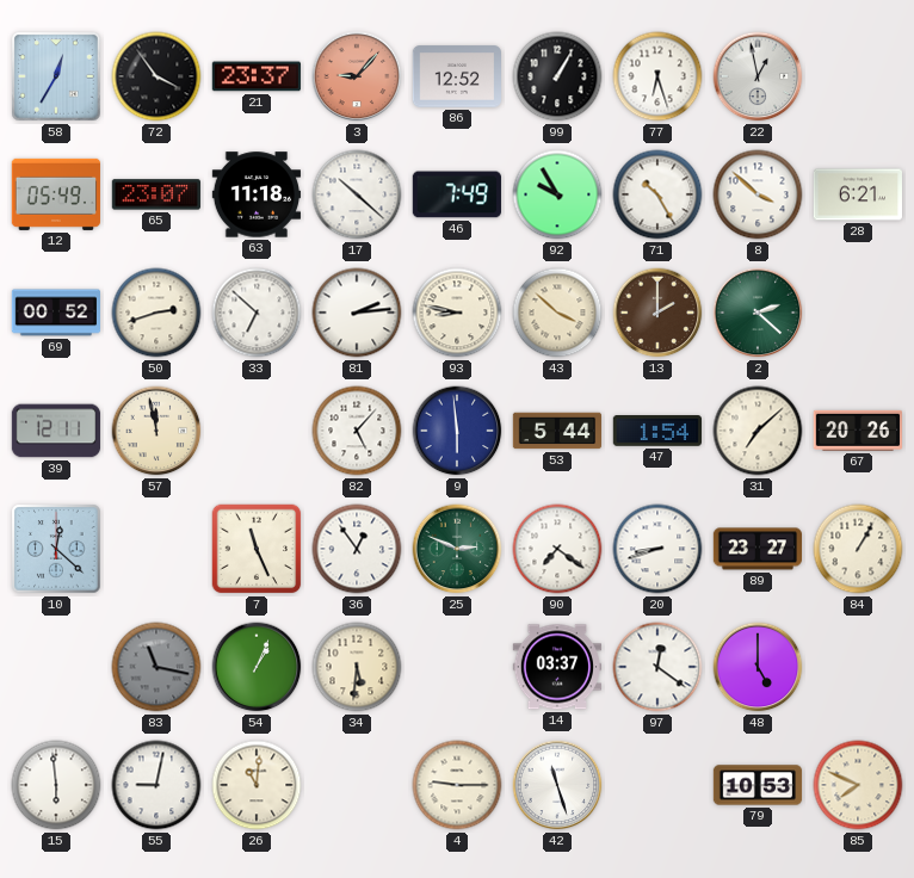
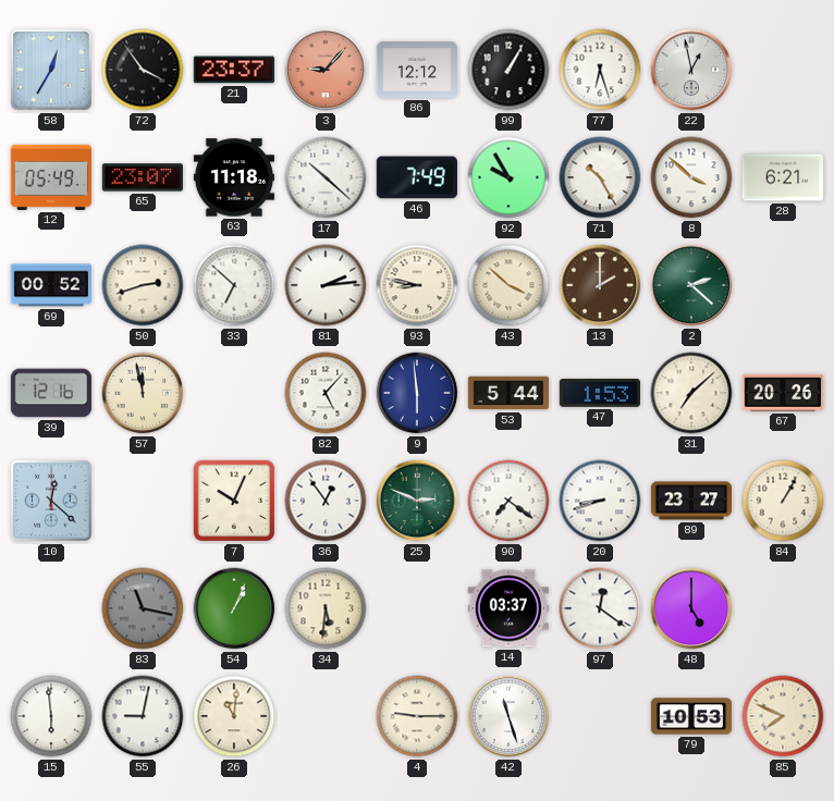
86: 12:52 -> 12:12 (416, 70)
39: 12:11 -> 12:16 (51, 393)
47: 1:54 -> 1:53 (599, 394)
7: 11:26 -> 10:04 (234, 501)
